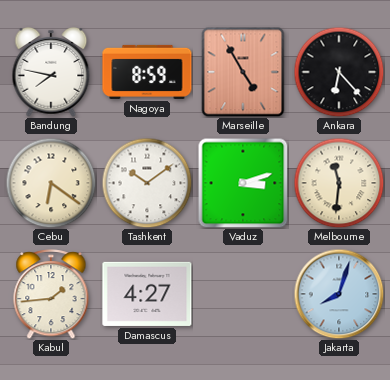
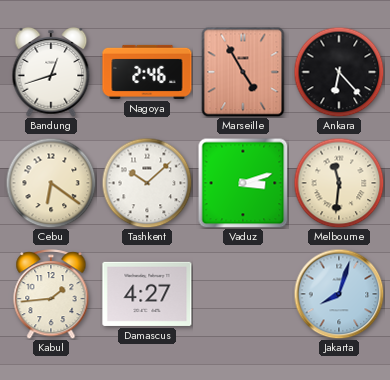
Bandung: 7:47 -> 12:42 (51, 73)
Nagoya: 8:59 -> 2:46 (147, 72)
Tashkent: 10:09 -> 10:08 (147, 183)
